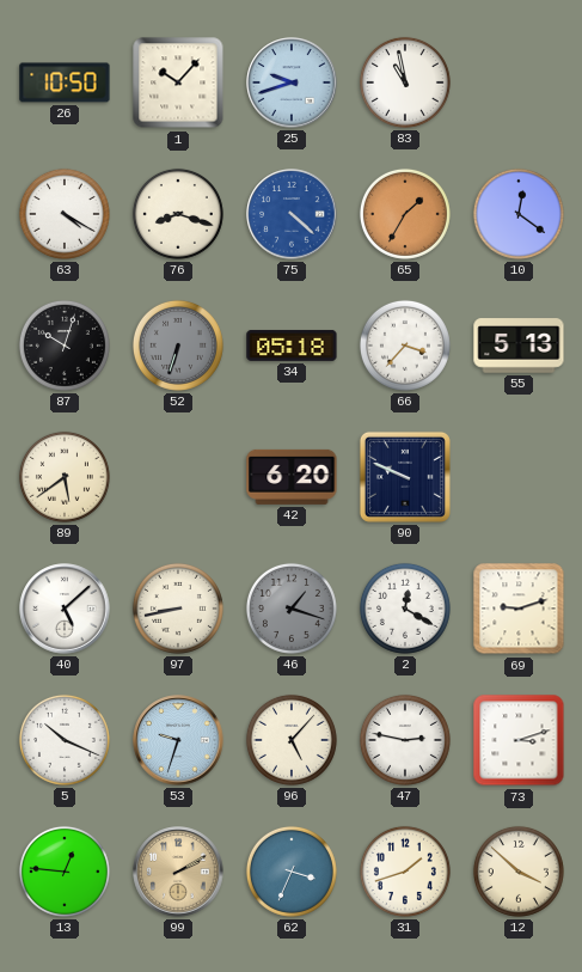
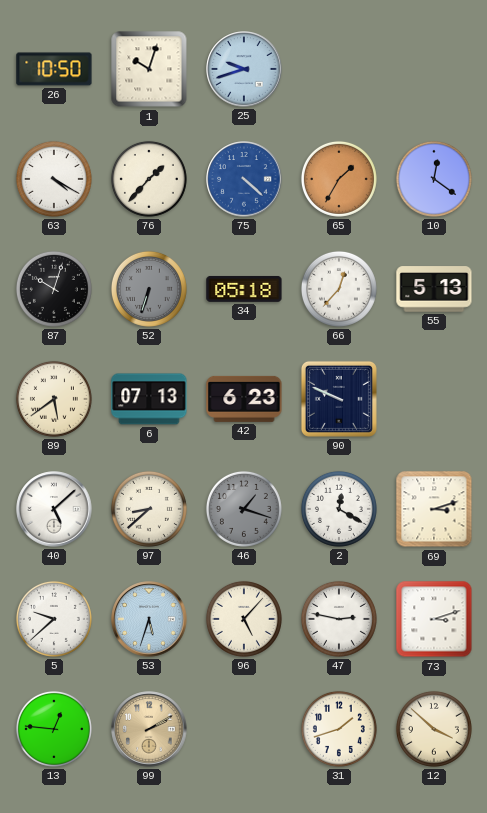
1: 10:07 -> 10:03 (149, 69)
83: 10:58 -> none (405, 82)
76: 8:18 -> 1:37 (149, 179)
66: 3:37 -> 12:37 (339, 289)
6: none -> 07:13 (149, 399)
42: 6:20 -> 6:23 (244, 399)
97: 8:43 -> 8:38 (149, 509)
69: 9:12 -> 3:12 (434, 509)
5: 10:19 -> 9:38 (54, 619)
53: 9:33 -> 5:33 (149, 619)
62: 3:34 -> none (292, 872)
